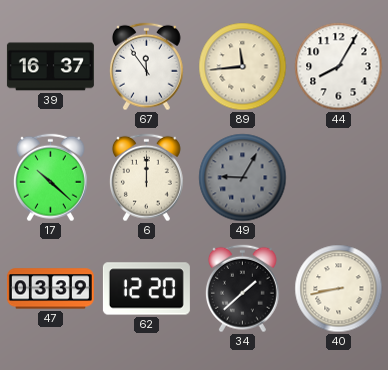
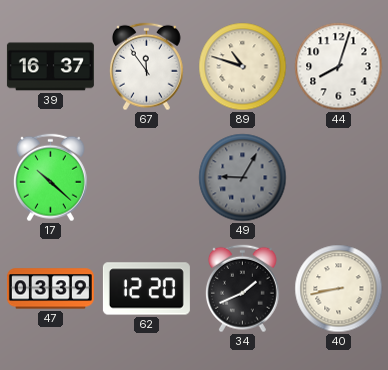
89: 11:44 -> 10:48 (243, 67)
44: 8:05 -> 8:03 (339, 67)
6: 12:00 -> none (146, 178)
34: 1:38 -> 1:41 (242, 289)
